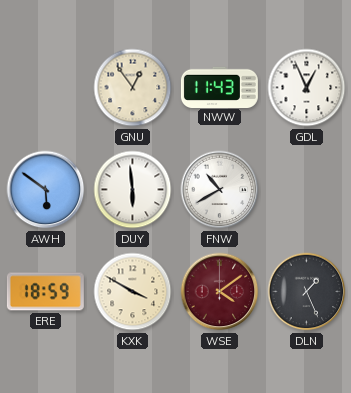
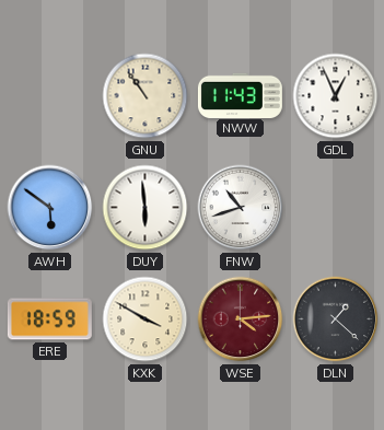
GNU: 12:54 -> 10:54 (146, 96)
FNW: 10:40 -> 10:42 (241, 208)
WSE: 4:09 -> 4:14 (241, 319)
DLN: 1:26 -> 1:22 (336, 319)
